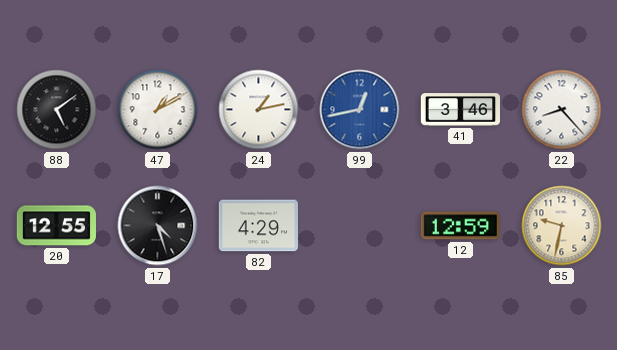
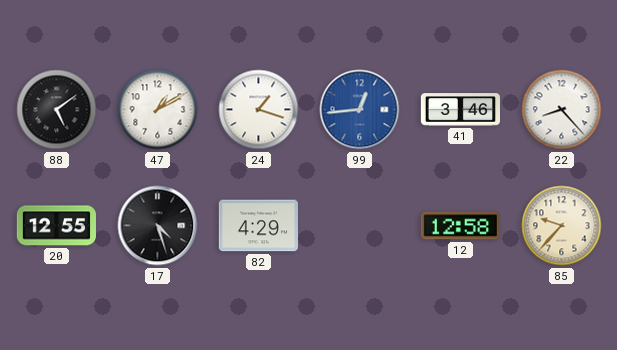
24: 1:13 -> 1:18 (259, 110)
99: 12:43 -> 12:44 (360, 110)
12: 12:59 -> 12:58 (460, 226)
85: 9:32 -> 9:37 (562, 226)
